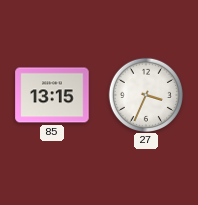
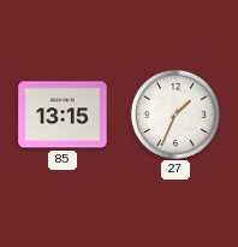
27: 3:34 -> 1:34 (174, 113)
